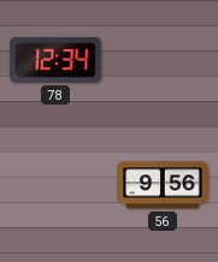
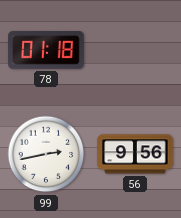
78: 12:34 -> 01:18 (46, 50)
99: none -> 2:43 (46, 154)
